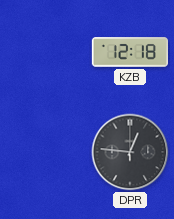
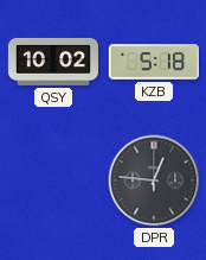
QSY: none -> 10:02 (52, 62)
KZB: 12:18 -> 5:18 (153, 62)
